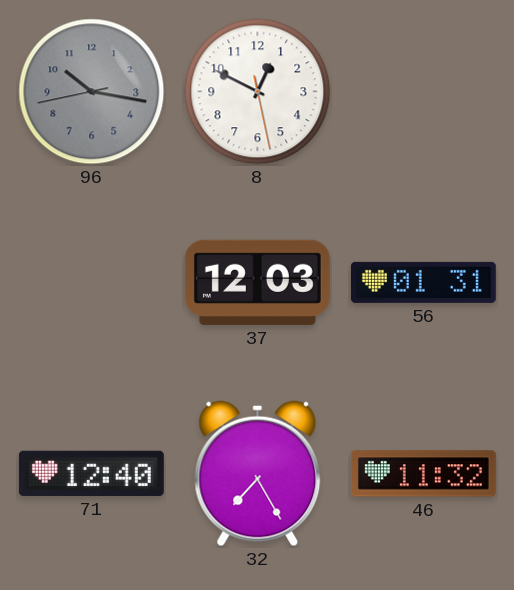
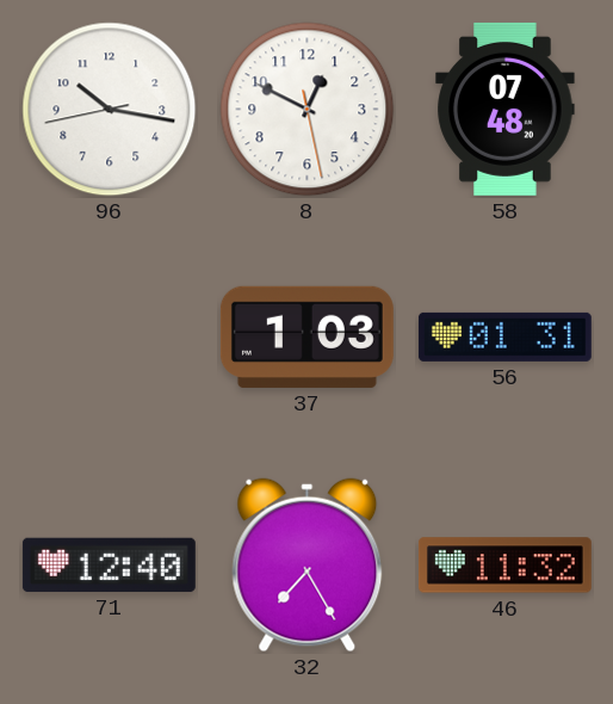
96 dial: grey -> white (110, 110)
58: none -> 07:48 (506, 109)
37: 12:03 -> 1:03 (306, 336)
